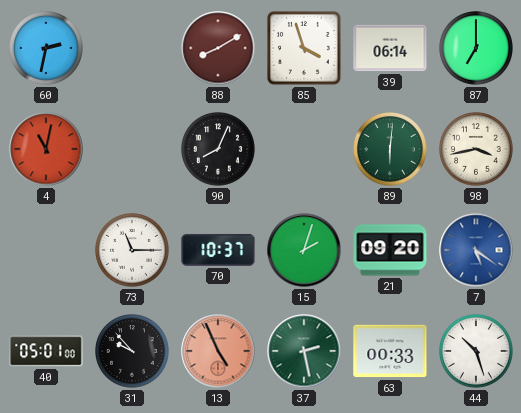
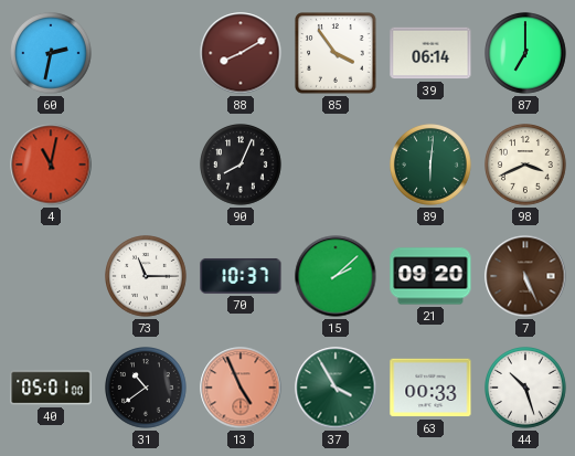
85: 3:57 -> 3:54 (336, 53)
98: 3:43 -> 3:41 (526, 166)
15: 2:03 -> 2:08 (336, 276)
7: 5:21 -> 5:26 (525, 276)
7 dial: blue -> brown (525, 276)
31: 9:53 -> 10:39 (147, 389)
37: 2:28 -> 3:55 (336, 388)
